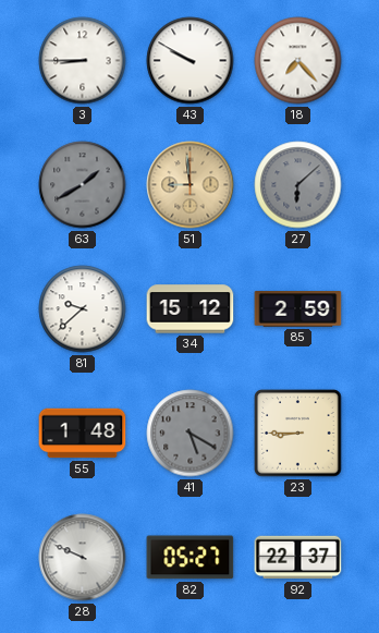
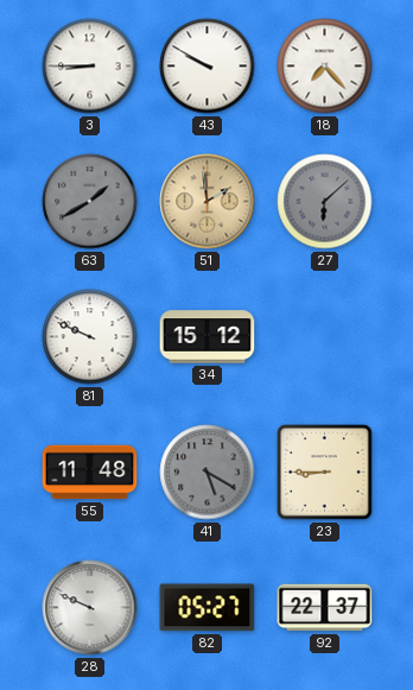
51: 8:59 -> 1:59 (208, 202)
81: 9:38 -> 9:49 (90, 337)
85: 2:59 -> none (298, 309)
55: 1:48 -> 11:48 (90, 473)
